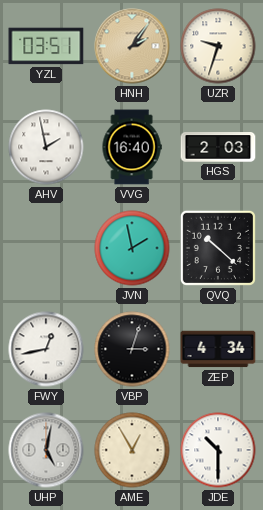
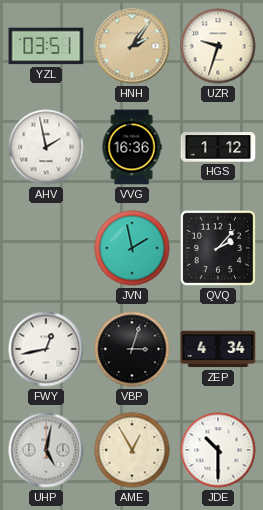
VVG: 16:40 -> 16:36 (132, 147)
HGS: 2:03 -> 1:12 (218, 147)
QVQ: 10:22 -> 2:07 (218, 248)
